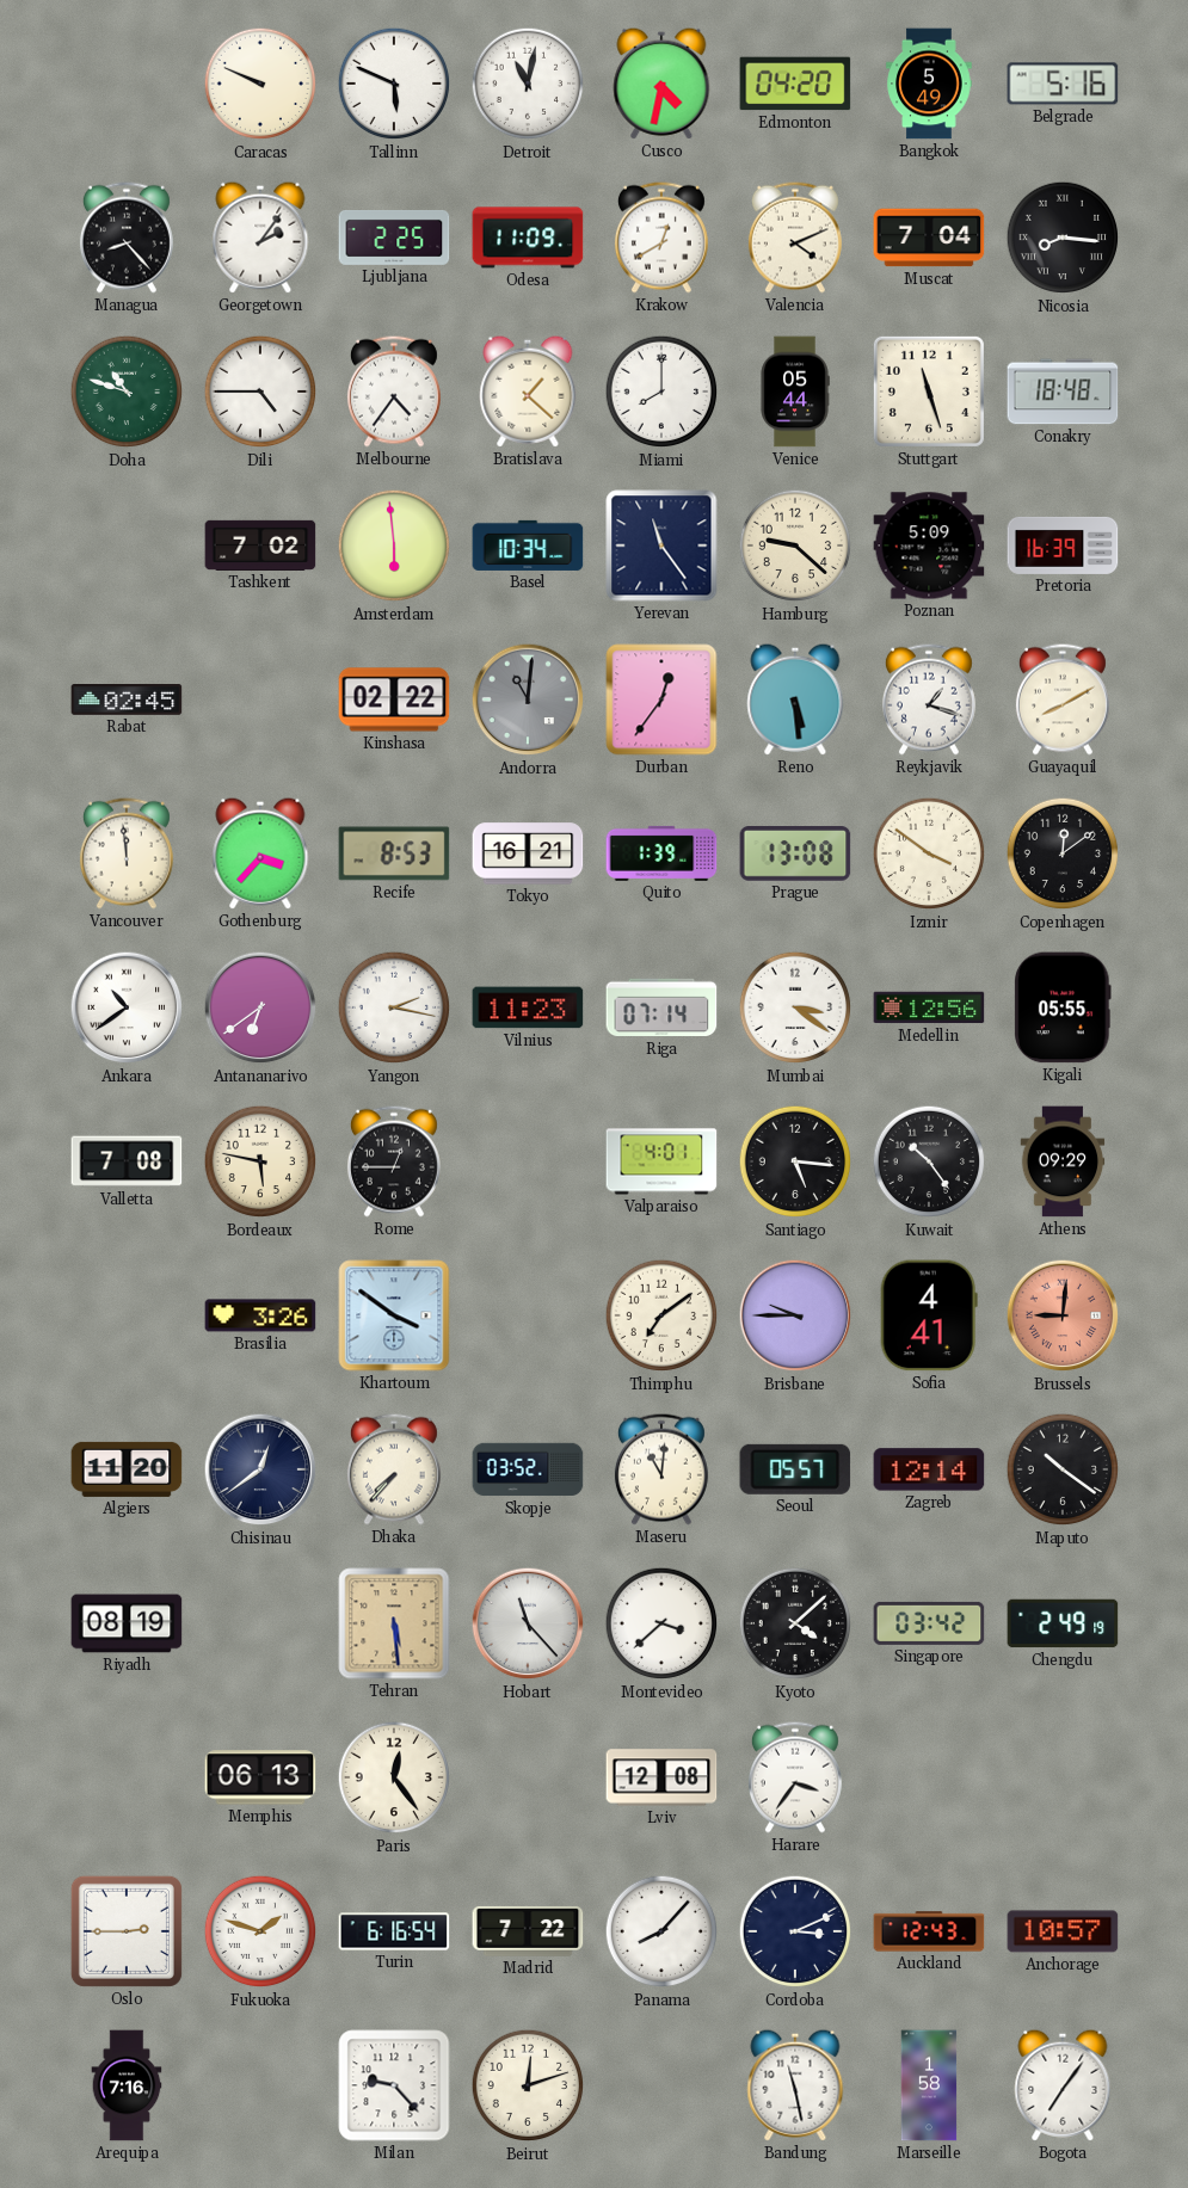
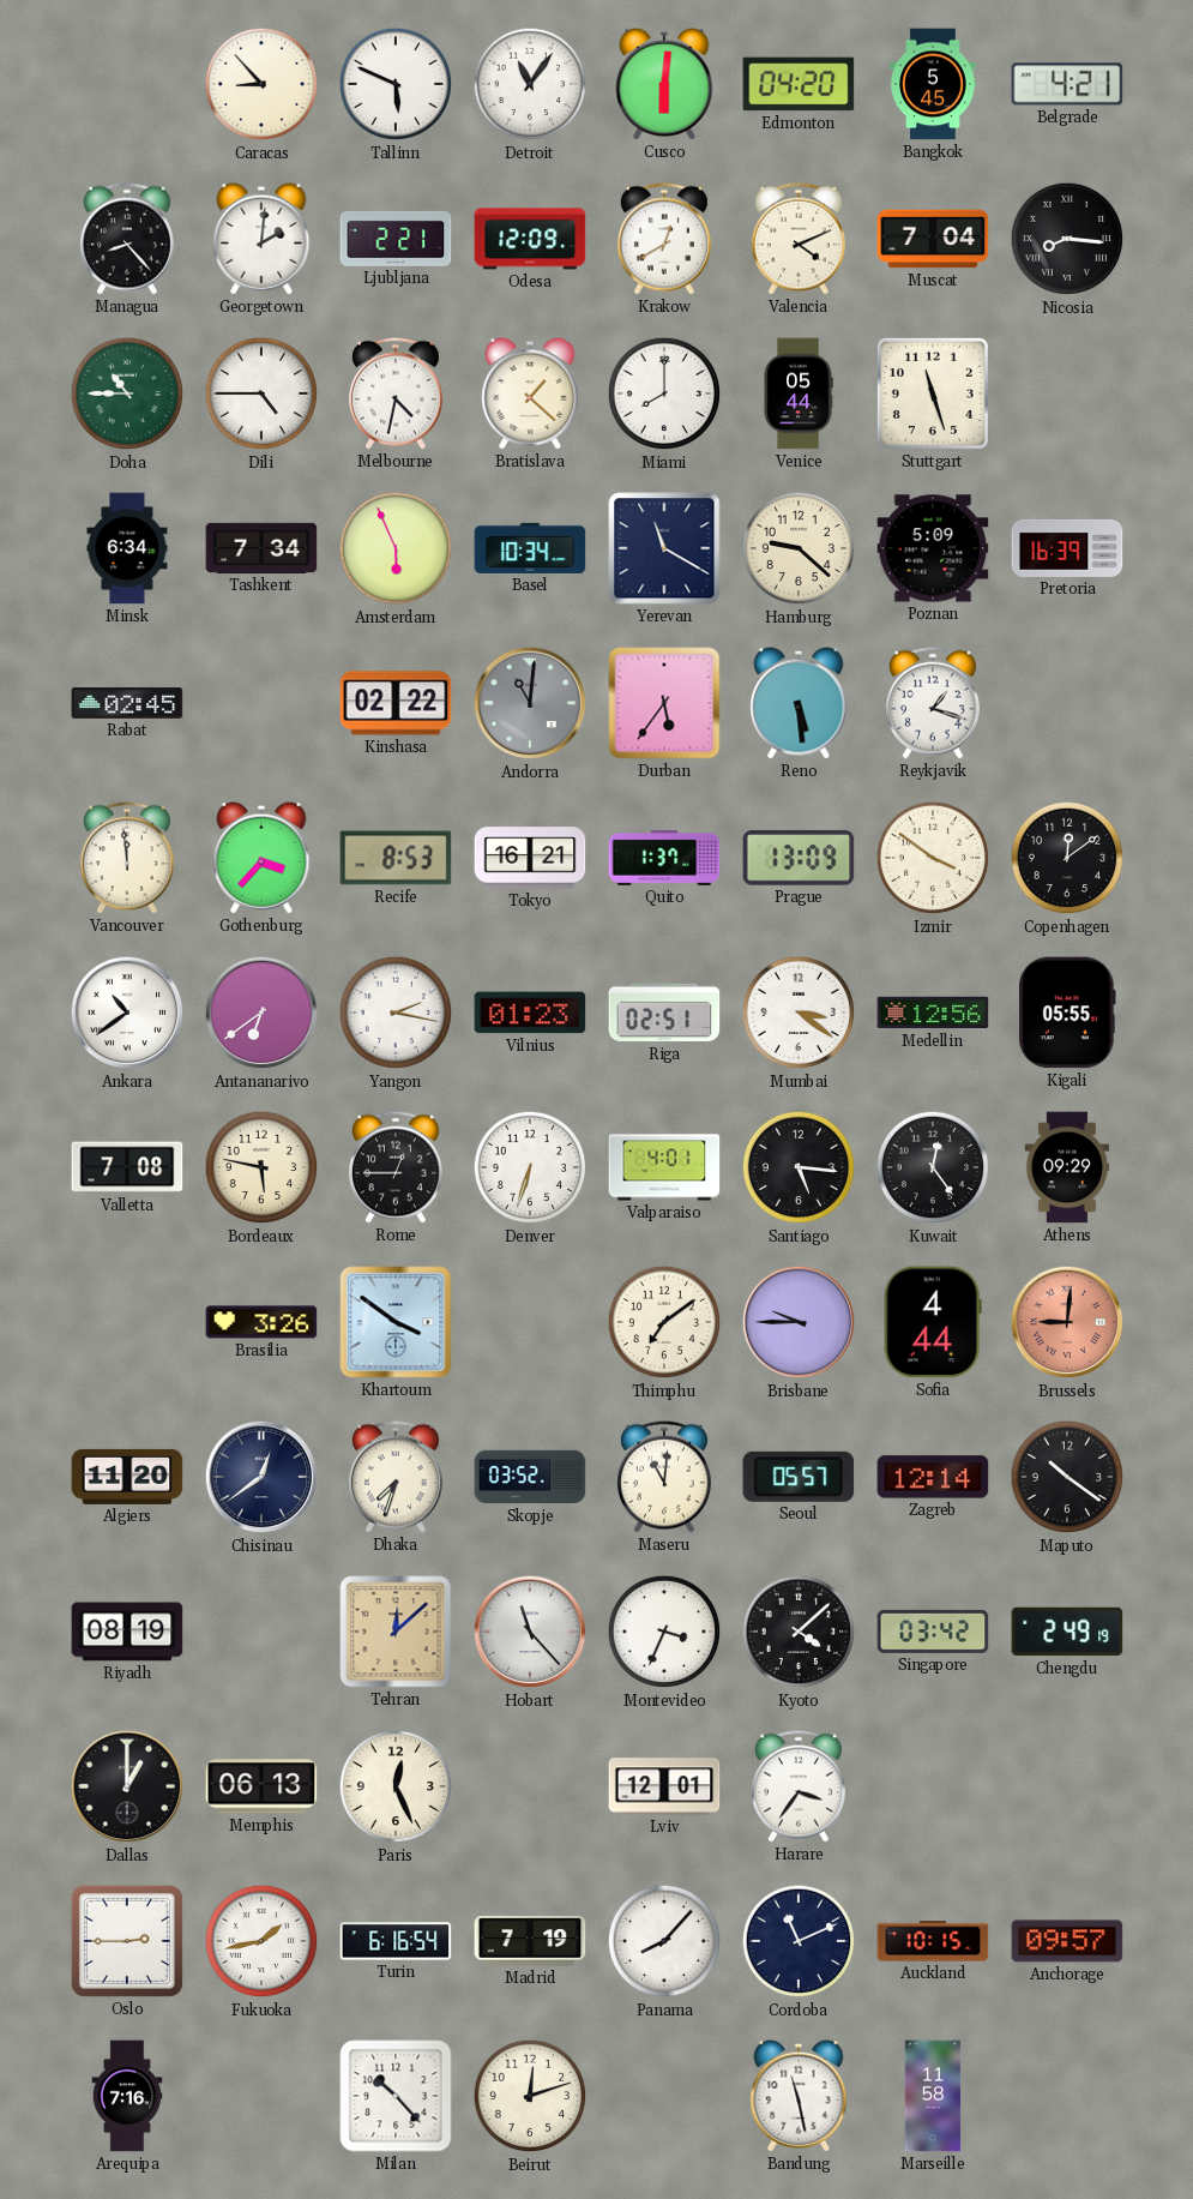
Caracas: 9:49 -> 8:53 (261, 84)
Detroit: 11:02 -> 11:06 (530, 84)
Cusco: 4:32 -> 6:01 (664, 84)
Bangkok: 5:49 -> 5:45 (933, 84)
Belgrade: 5:16 -> 4:21 (1067, 84)
Georgetown: 2:06 -> 2:01 (261, 239)
Ljubljana: 2:25 -> 2:21 (396, 239)
Odesa: 11:09 -> 12:09 (530, 239)
Doha: 10:48 -> 10:45 (127, 393)
Melbourne: 4:36 -> 4:32 (396, 393)
Conakry: 18:48 -> none (1063, 392)
Minsk: none -> 6:34 (127, 548)
Tashkent: 7:02 -> 7:34 (261, 548)
Amsterdam: 5:59 -> 5:56 (396, 548)
Yerevan: 11:24 -> 11:20 (664, 548)
Durban: 12:36 -> 5:36 (664, 703)
Guayaquil: 8:10 -> none (1063, 699)
Quito: 1:39 -> 1:37 (664, 858)
Prague: 13:08 -> 13:09 (799, 859)
Vilnius: 11:23 -> 01:23 (530, 1013)
Riga: 07:14 -> 02:51 (664, 1013)
Denver: none -> 6:33 (530, 1167)
Kuwait: 10:24 -> 12:24 (933, 1167)
Sofia: 4:41 -> 4:44 (933, 1322)
Dhaka: 7:37 -> 7:33 (396, 1477)
Tehran: 5:29 -> 12:08 (396, 1632)
Montevideo: 3:38 -> 3:34 (664, 1632)
Dallas: none -> 1:00 (127, 1786)
Paris: 12:24 -> 12:26 (396, 1786)
Lviv: 12:08 -> 12:01 (664, 1786)
Fukuoka: 1:48 -> 1:43 (261, 1941)
Madrid: 7:22 -> 7:19 (530, 1941)
Cordoba: 3:11 -> 11:11 (799, 1941)
Auckland: 12:43 -> 10:15 (933, 1941)
Anchorage: 10:57 -> 09:57 (1067, 1941)
Milan: 9:23 -> 10:23 (396, 2096)
Marseille: 1:58 -> 11:58 (933, 2096)
Bogota: 7:06 -> none (1063, 2085)
